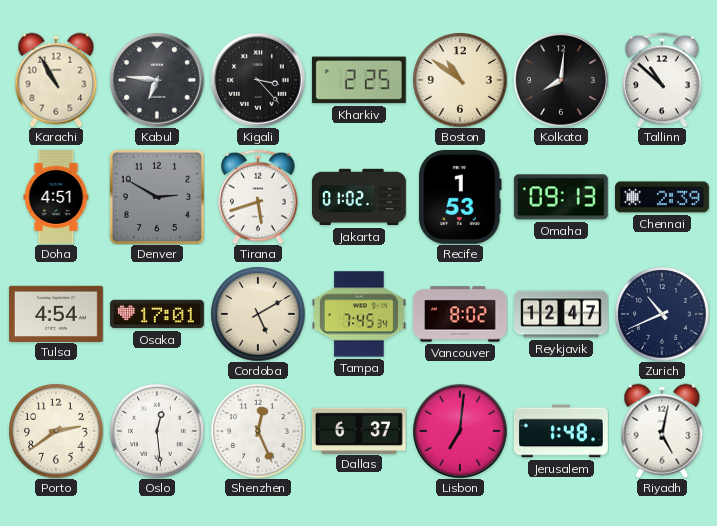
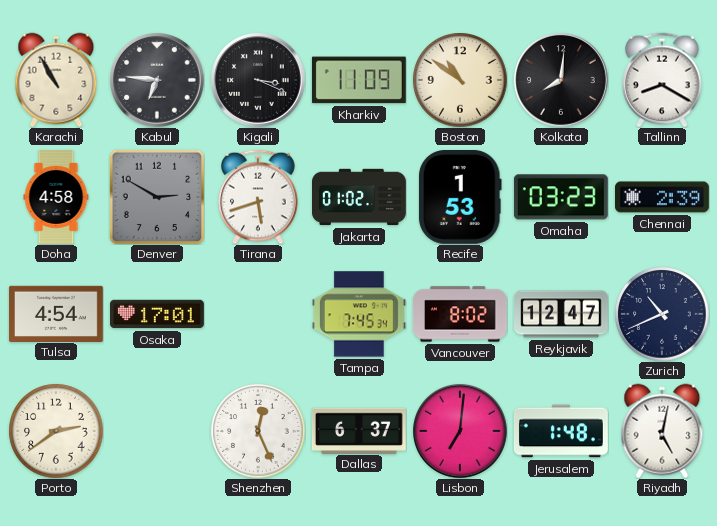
Kigali: 3:23 -> 3:19 (258, 80)
Kharkiv: 2:25 -> 11:09 (359, 80)
Tallinn: 10:52 -> 8:20 (662, 80)
Doha: 4:51 -> 4:58 (56, 198)
Omaha: 09:13 -> 03:23 (561, 197)
Cordoba: 5:10 -> none (258, 314)
Oslo: 12:29 -> none (157, 431)
